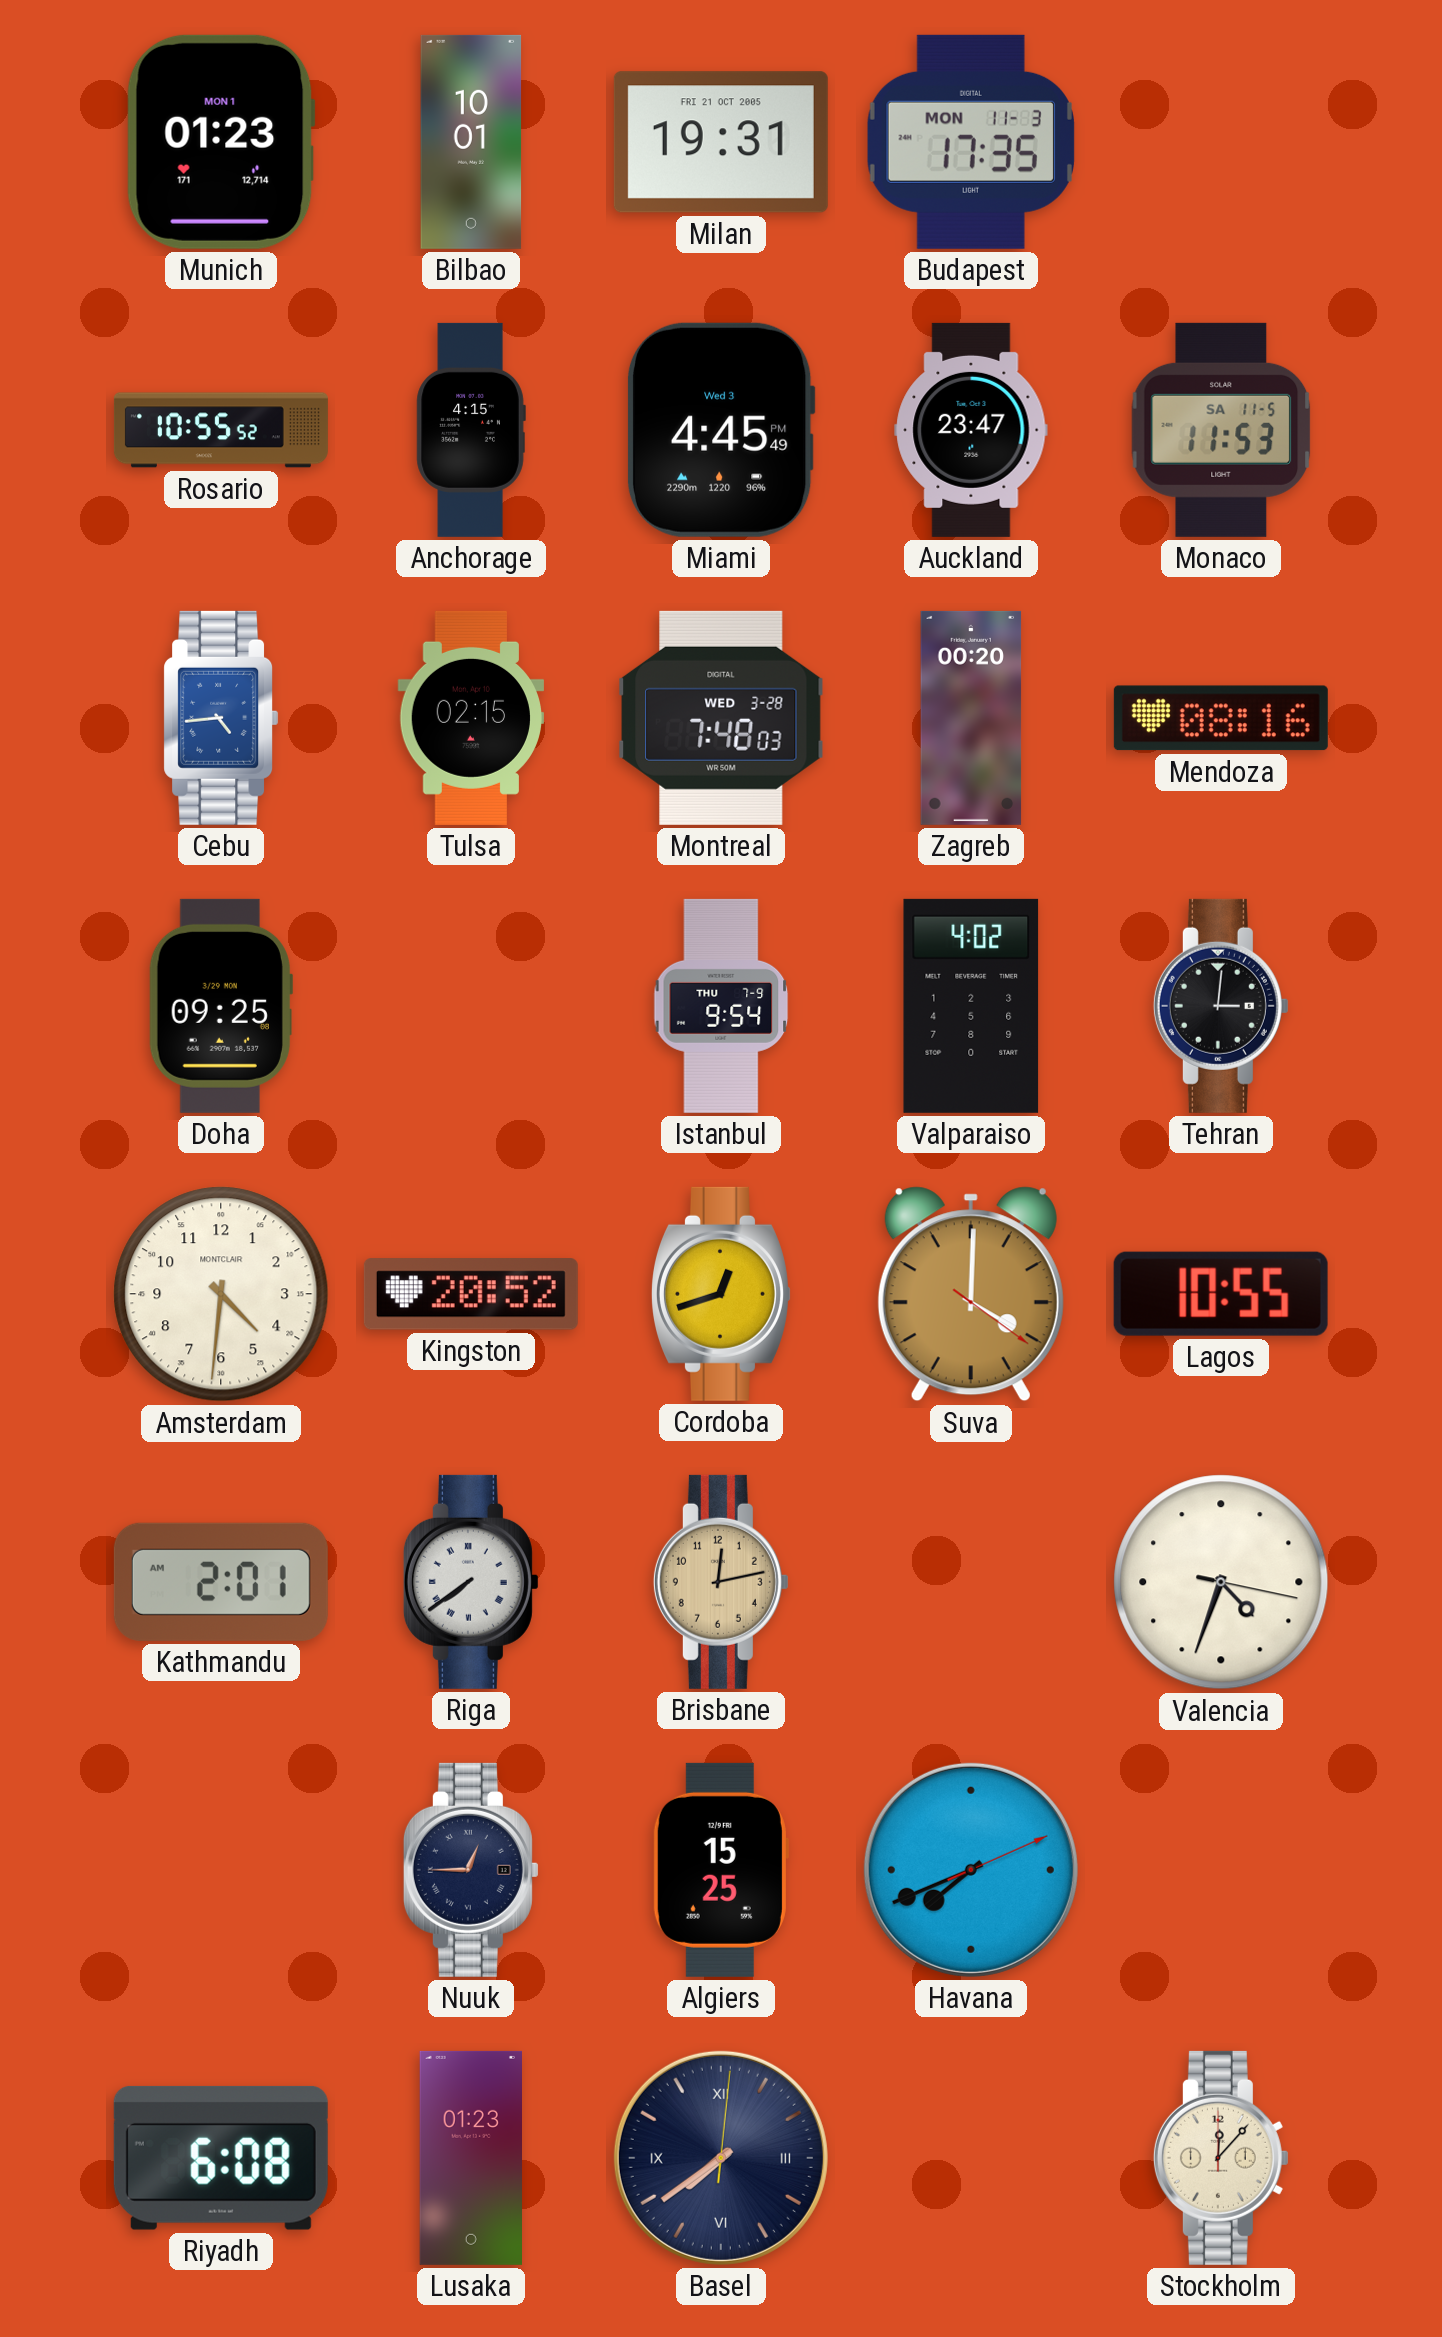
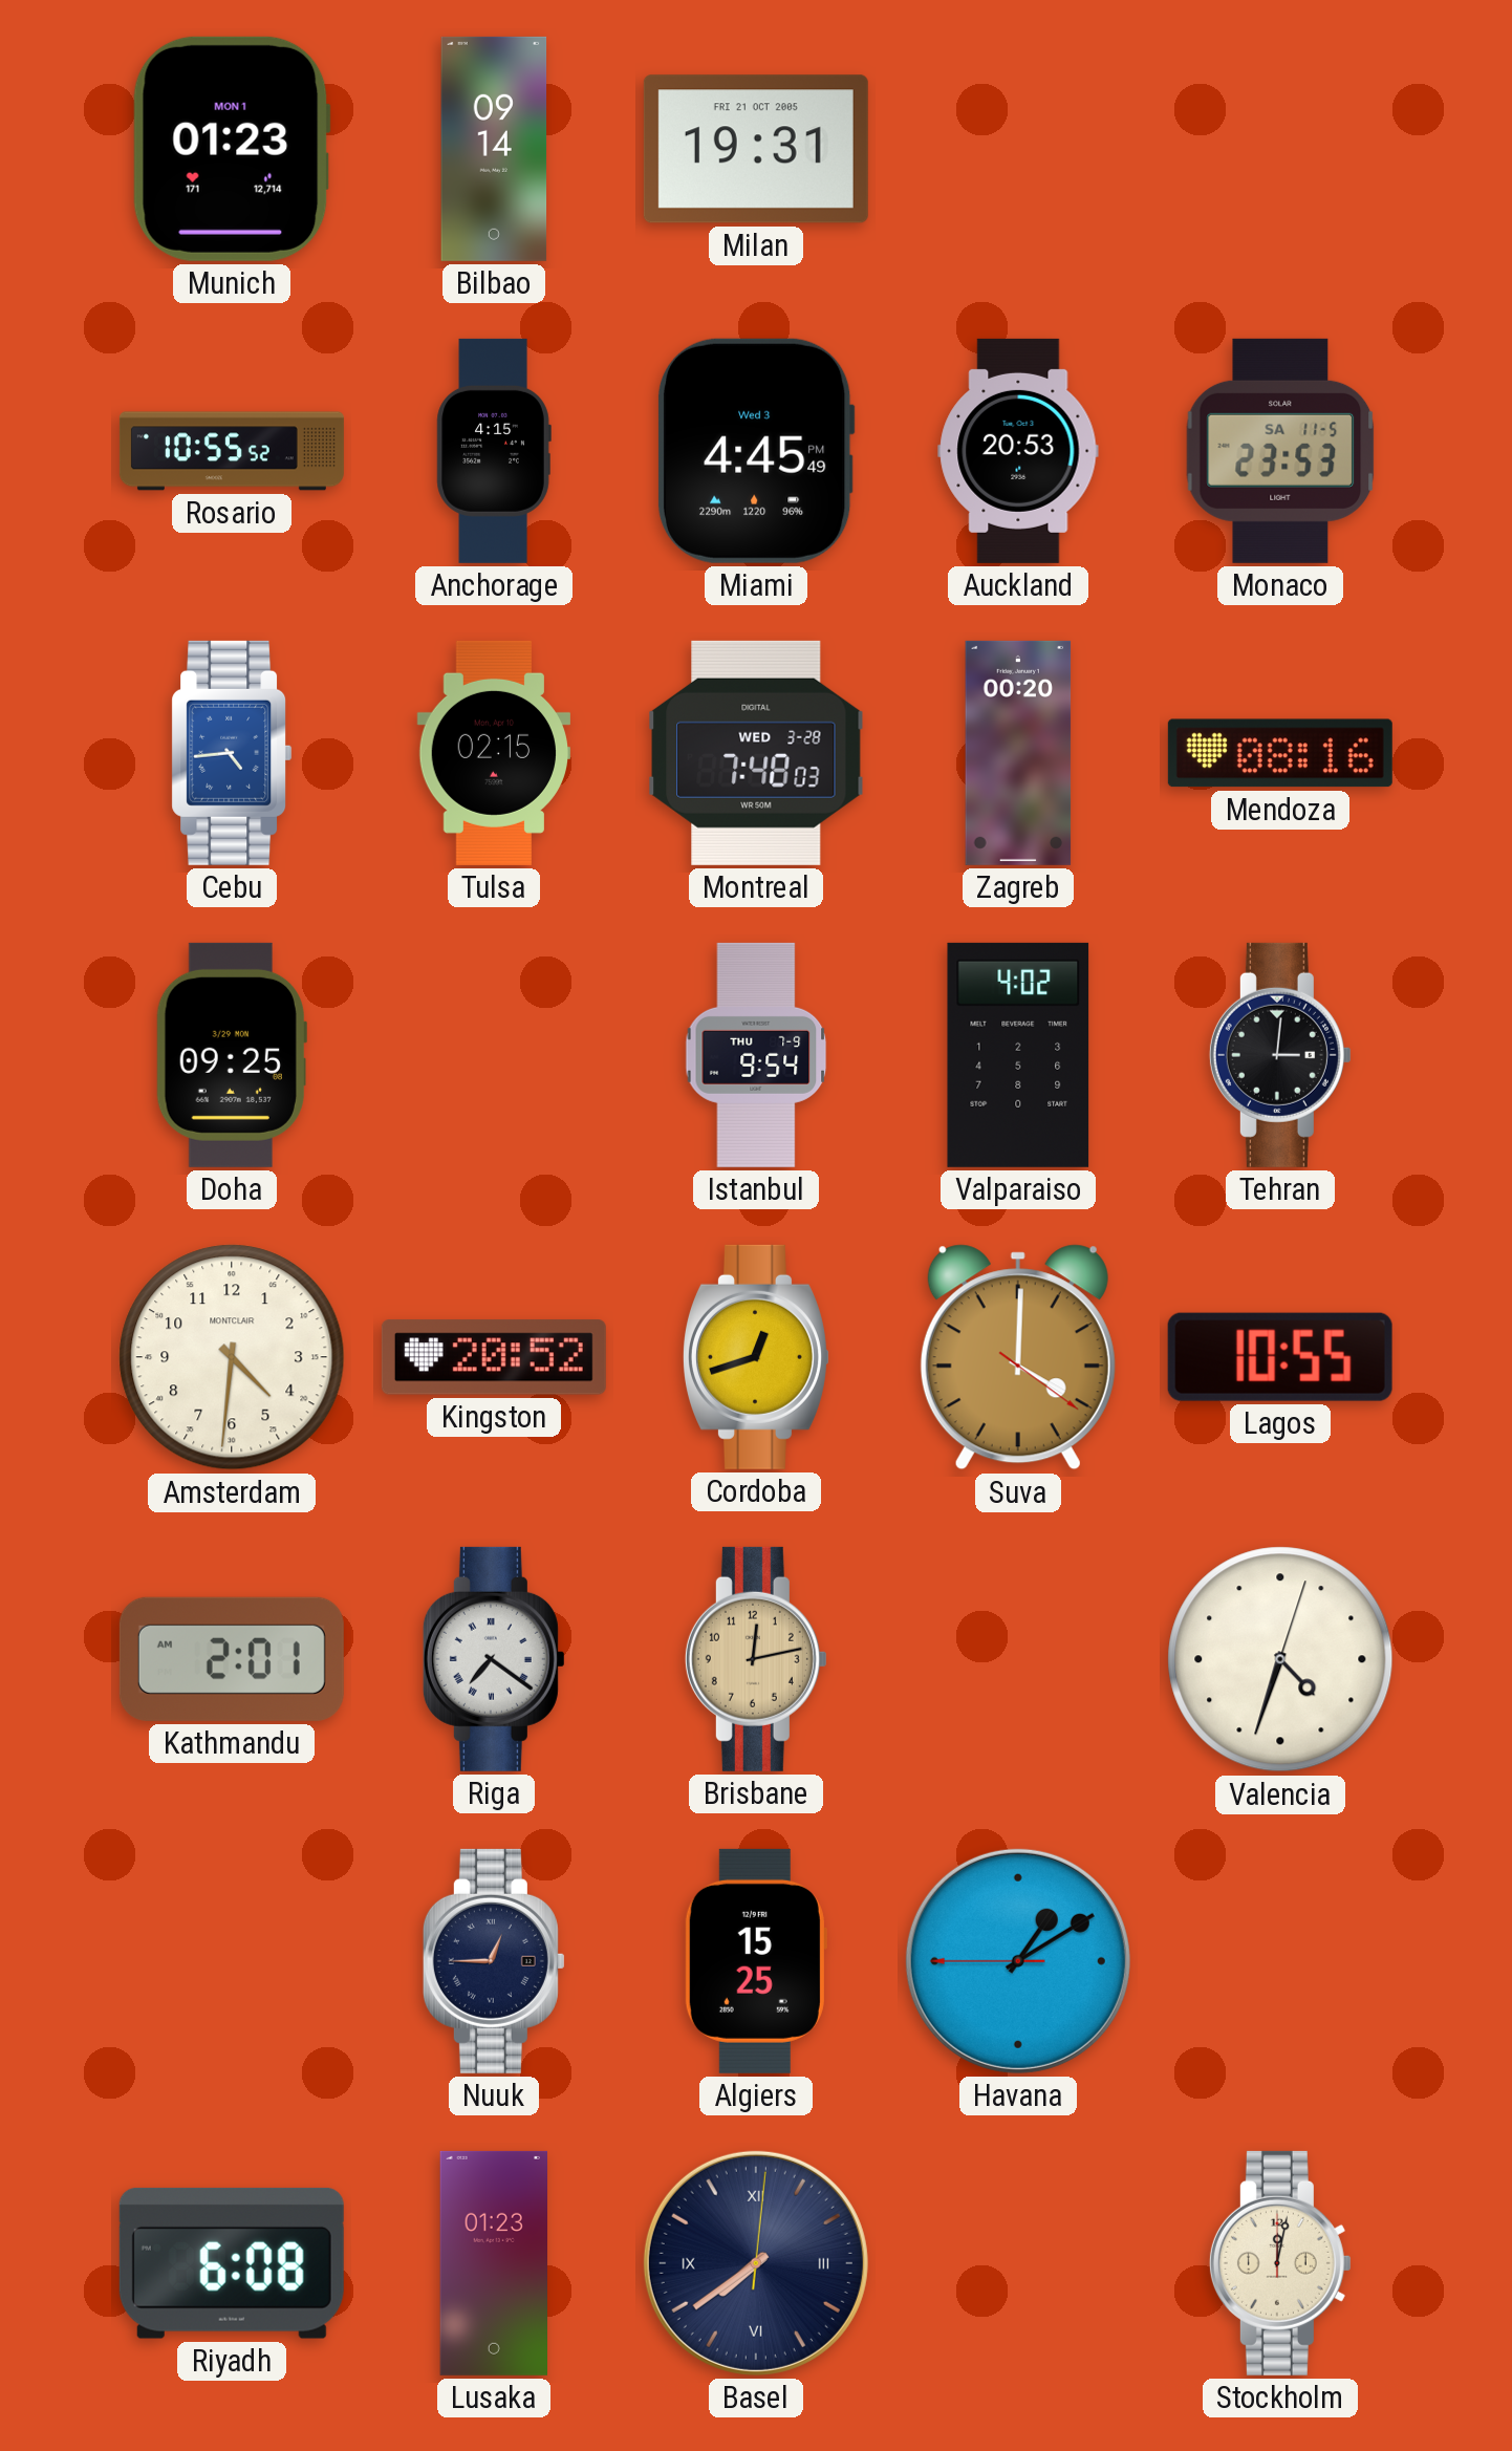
Bilbao: 10:01 -> 09:14 (494, 149)
Budapest: 17:35 -> none (971, 142)
Auckland: 23:47 -> 20:53 (1018, 451)
Monaco: 11:53 -> 23:53 (1280, 451)
Riga: 7:39 -> 7:21 (494, 1659)
Valencia: 4:33:17 -> 4:33:03 (1280, 1659)
Havana: 7:41 -> 1:09 (1018, 1961)
Stockholm: 12:07 -> 12:02 (1280, 2263)
